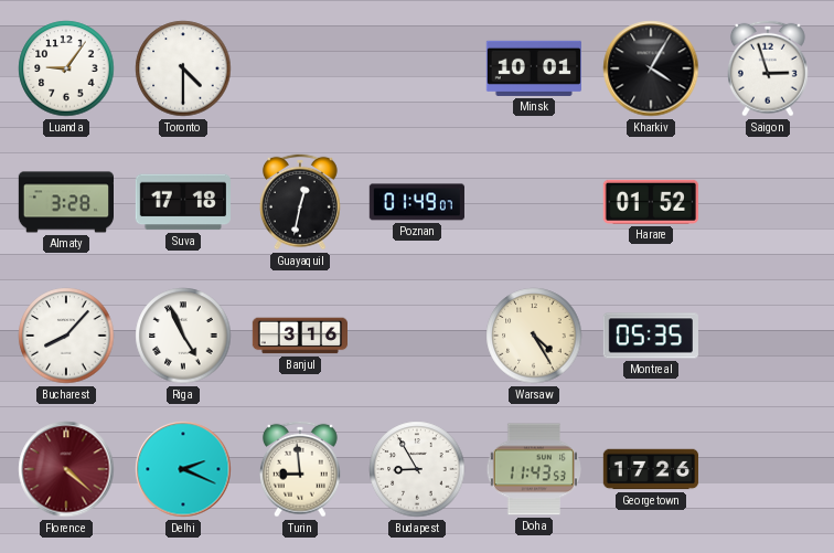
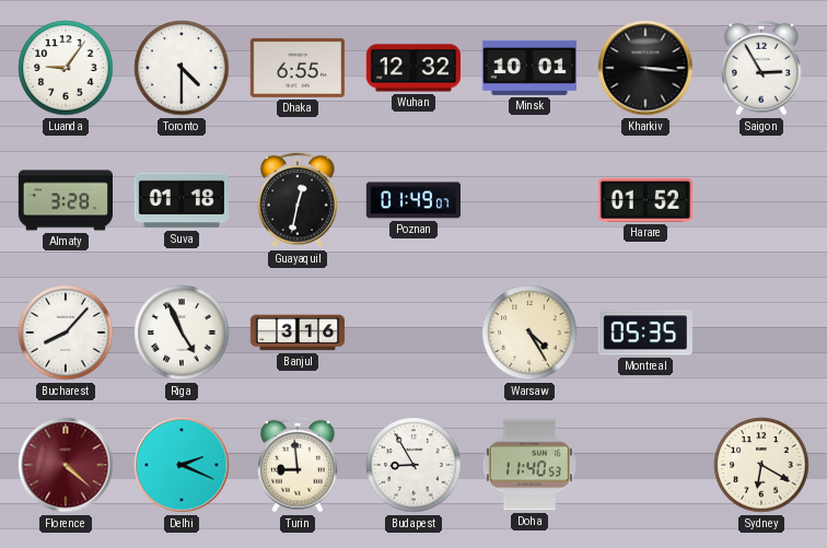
Dhaka: none -> 6:55 (298, 68)
Wuhan: none -> 12:32 (412, 68)
Kharkiv: 4:05 -> 3:16 (645, 68)
Saigon: 2:57 -> 2:55 (762, 68)
Suva: 17:18 -> 01:18 (182, 200)
Doha: 11:43 -> 11:40 (529, 465)
Georgetown: 17:26 -> none (650, 469)
Sydney: none -> 6:20 (761, 465)
